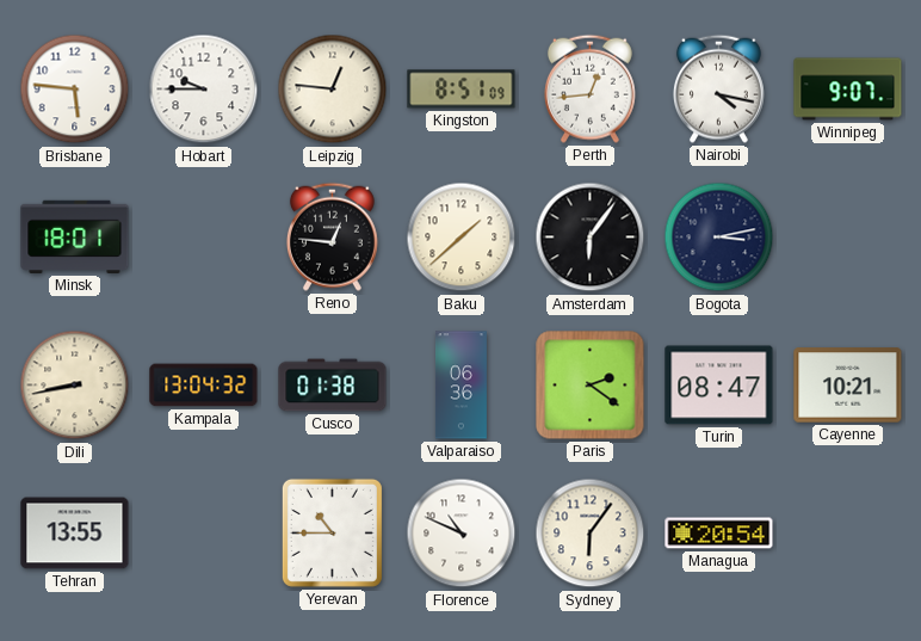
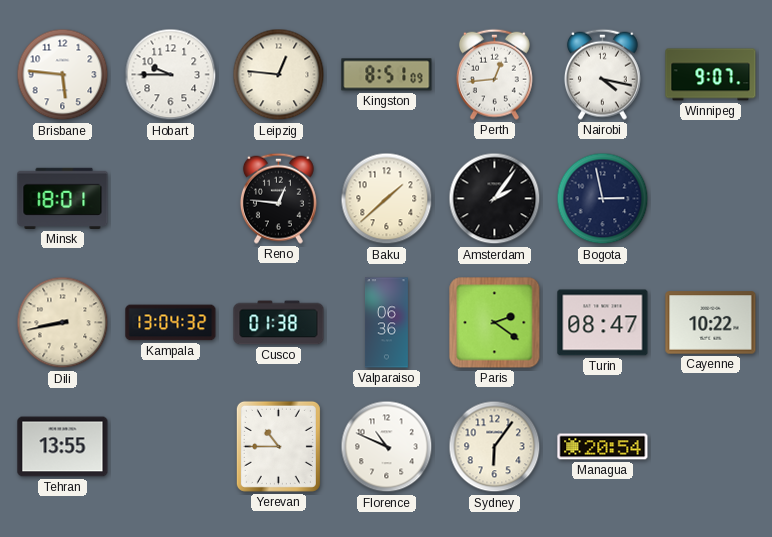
Amsterdam: 6:06 -> 2:06 (495, 199)
Bogota: 3:13 -> 2:58 (603, 199)
Cayenne: 10:21 -> 10:22 (711, 323)
